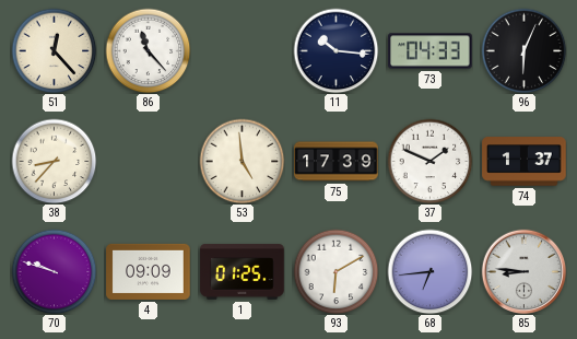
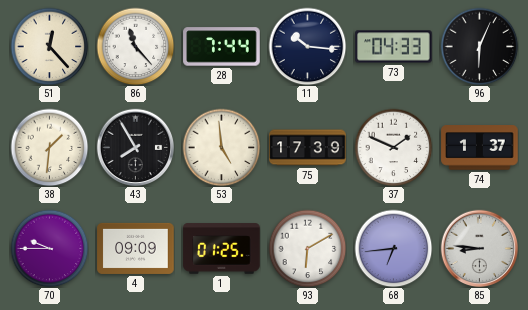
28: none -> 7:44 (222, 47)
38: 8:37 -> 1:31 (49, 147)
43: none -> 7:55 (135, 147)
70: 9:48 -> 9:45 (49, 248)
